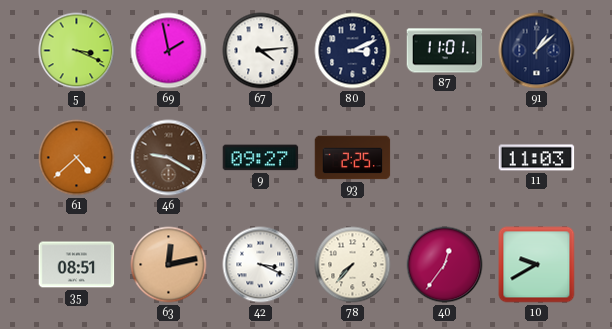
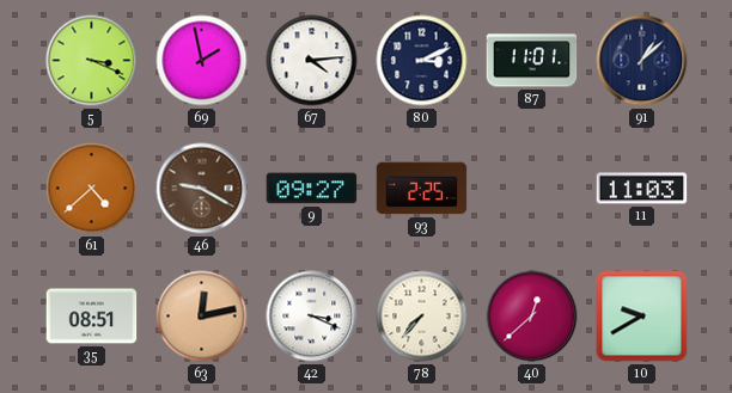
40: 12:36 -> 12:38 (532, 317)
